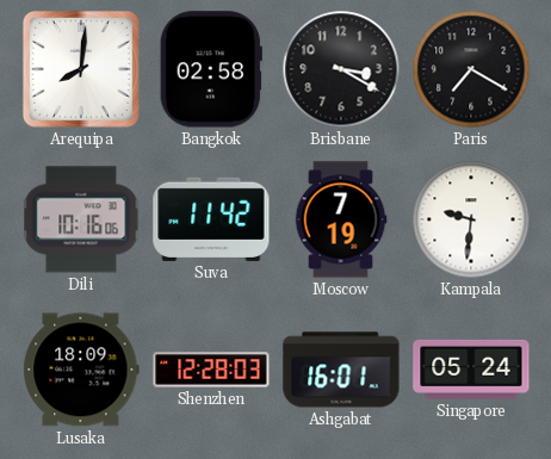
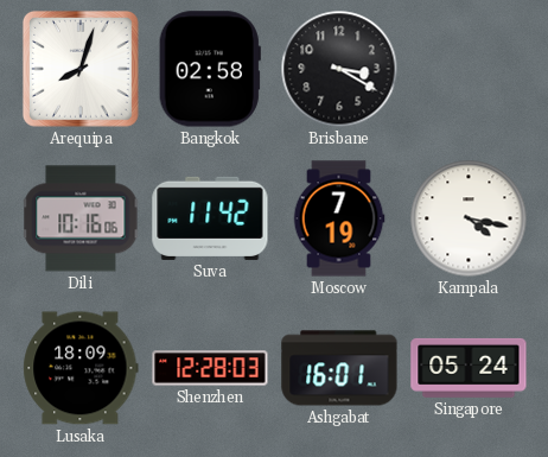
Arequipa: 8:01 -> 8:03 (81, 69)
Paris: 7:20 -> none (471, 69)
Kampala: 9:31 -> 4:17 (469, 218)
